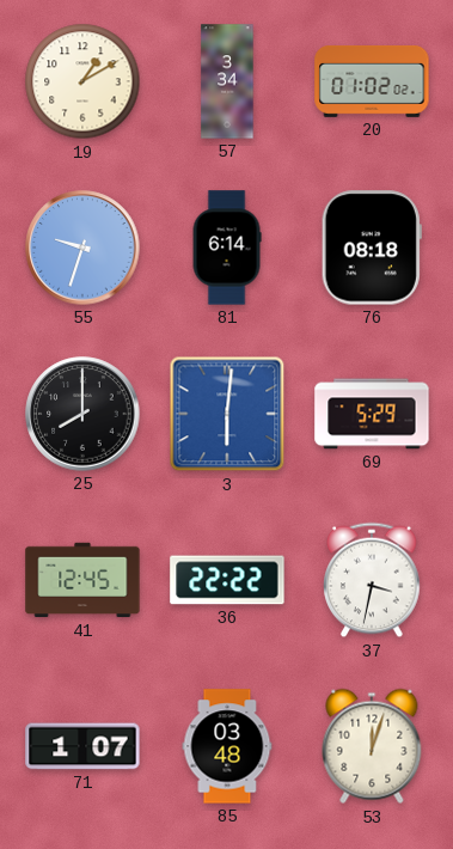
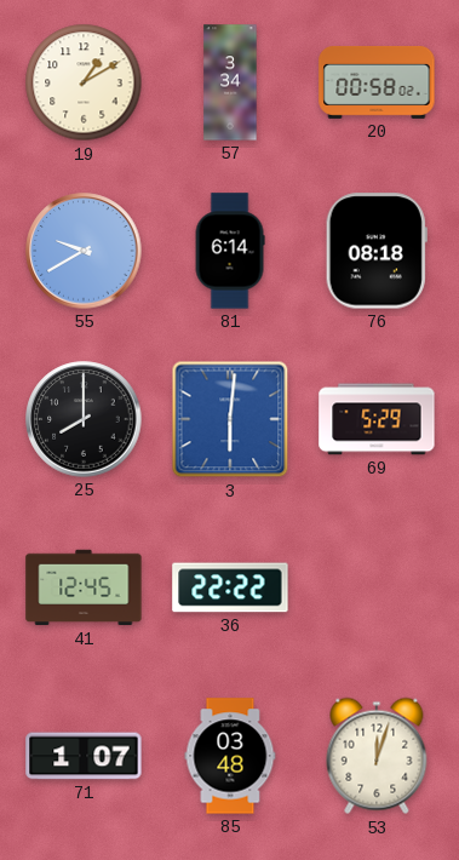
20: 01:02 -> 00:58 (377, 82)
55: 9:33 -> 9:40 (84, 251)
37: 3:32 -> none (372, 580)
